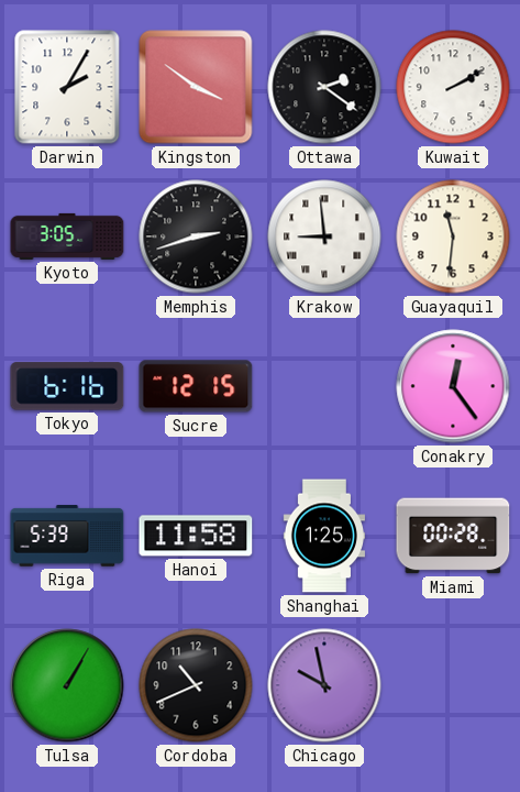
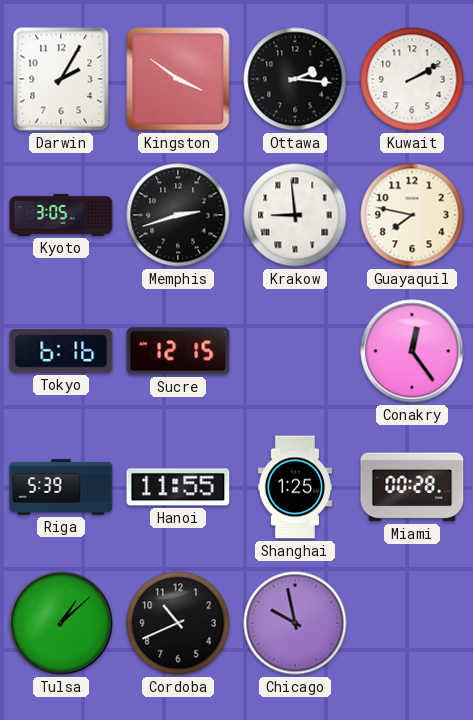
Ottawa: 2:21 -> 2:16 (295, 79)
Guayaquil: 11:31 -> 7:47 (412, 215)
Hanoi: 11:58 -> 11:55 (178, 487)
Tulsa: 1:05 -> 1:08 (61, 623)
